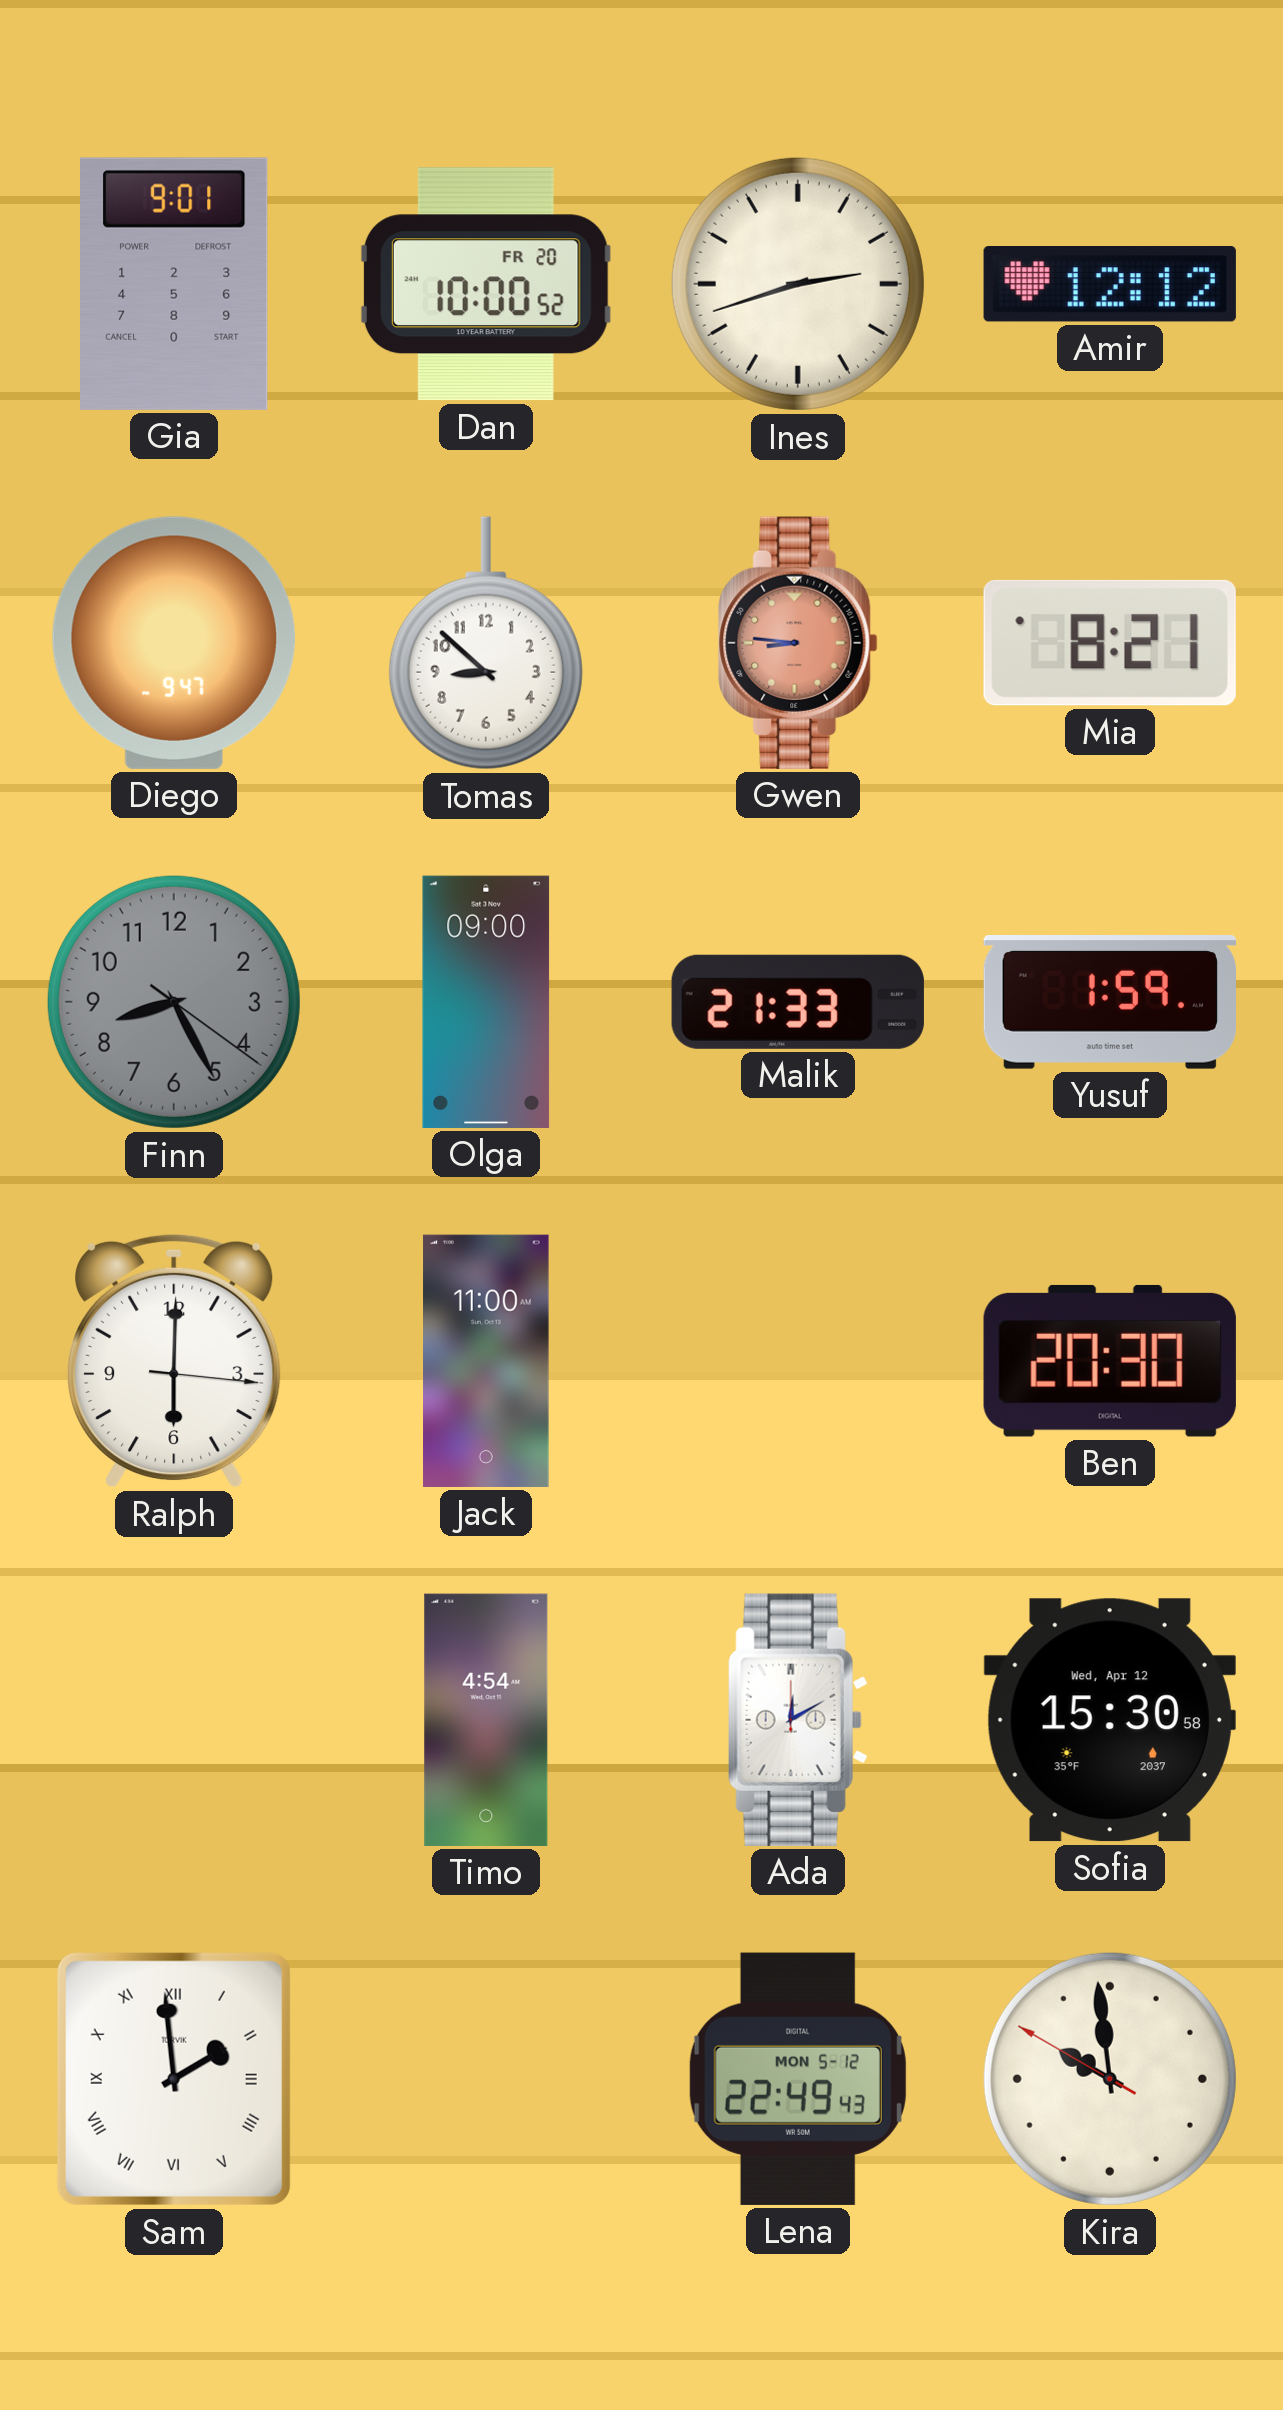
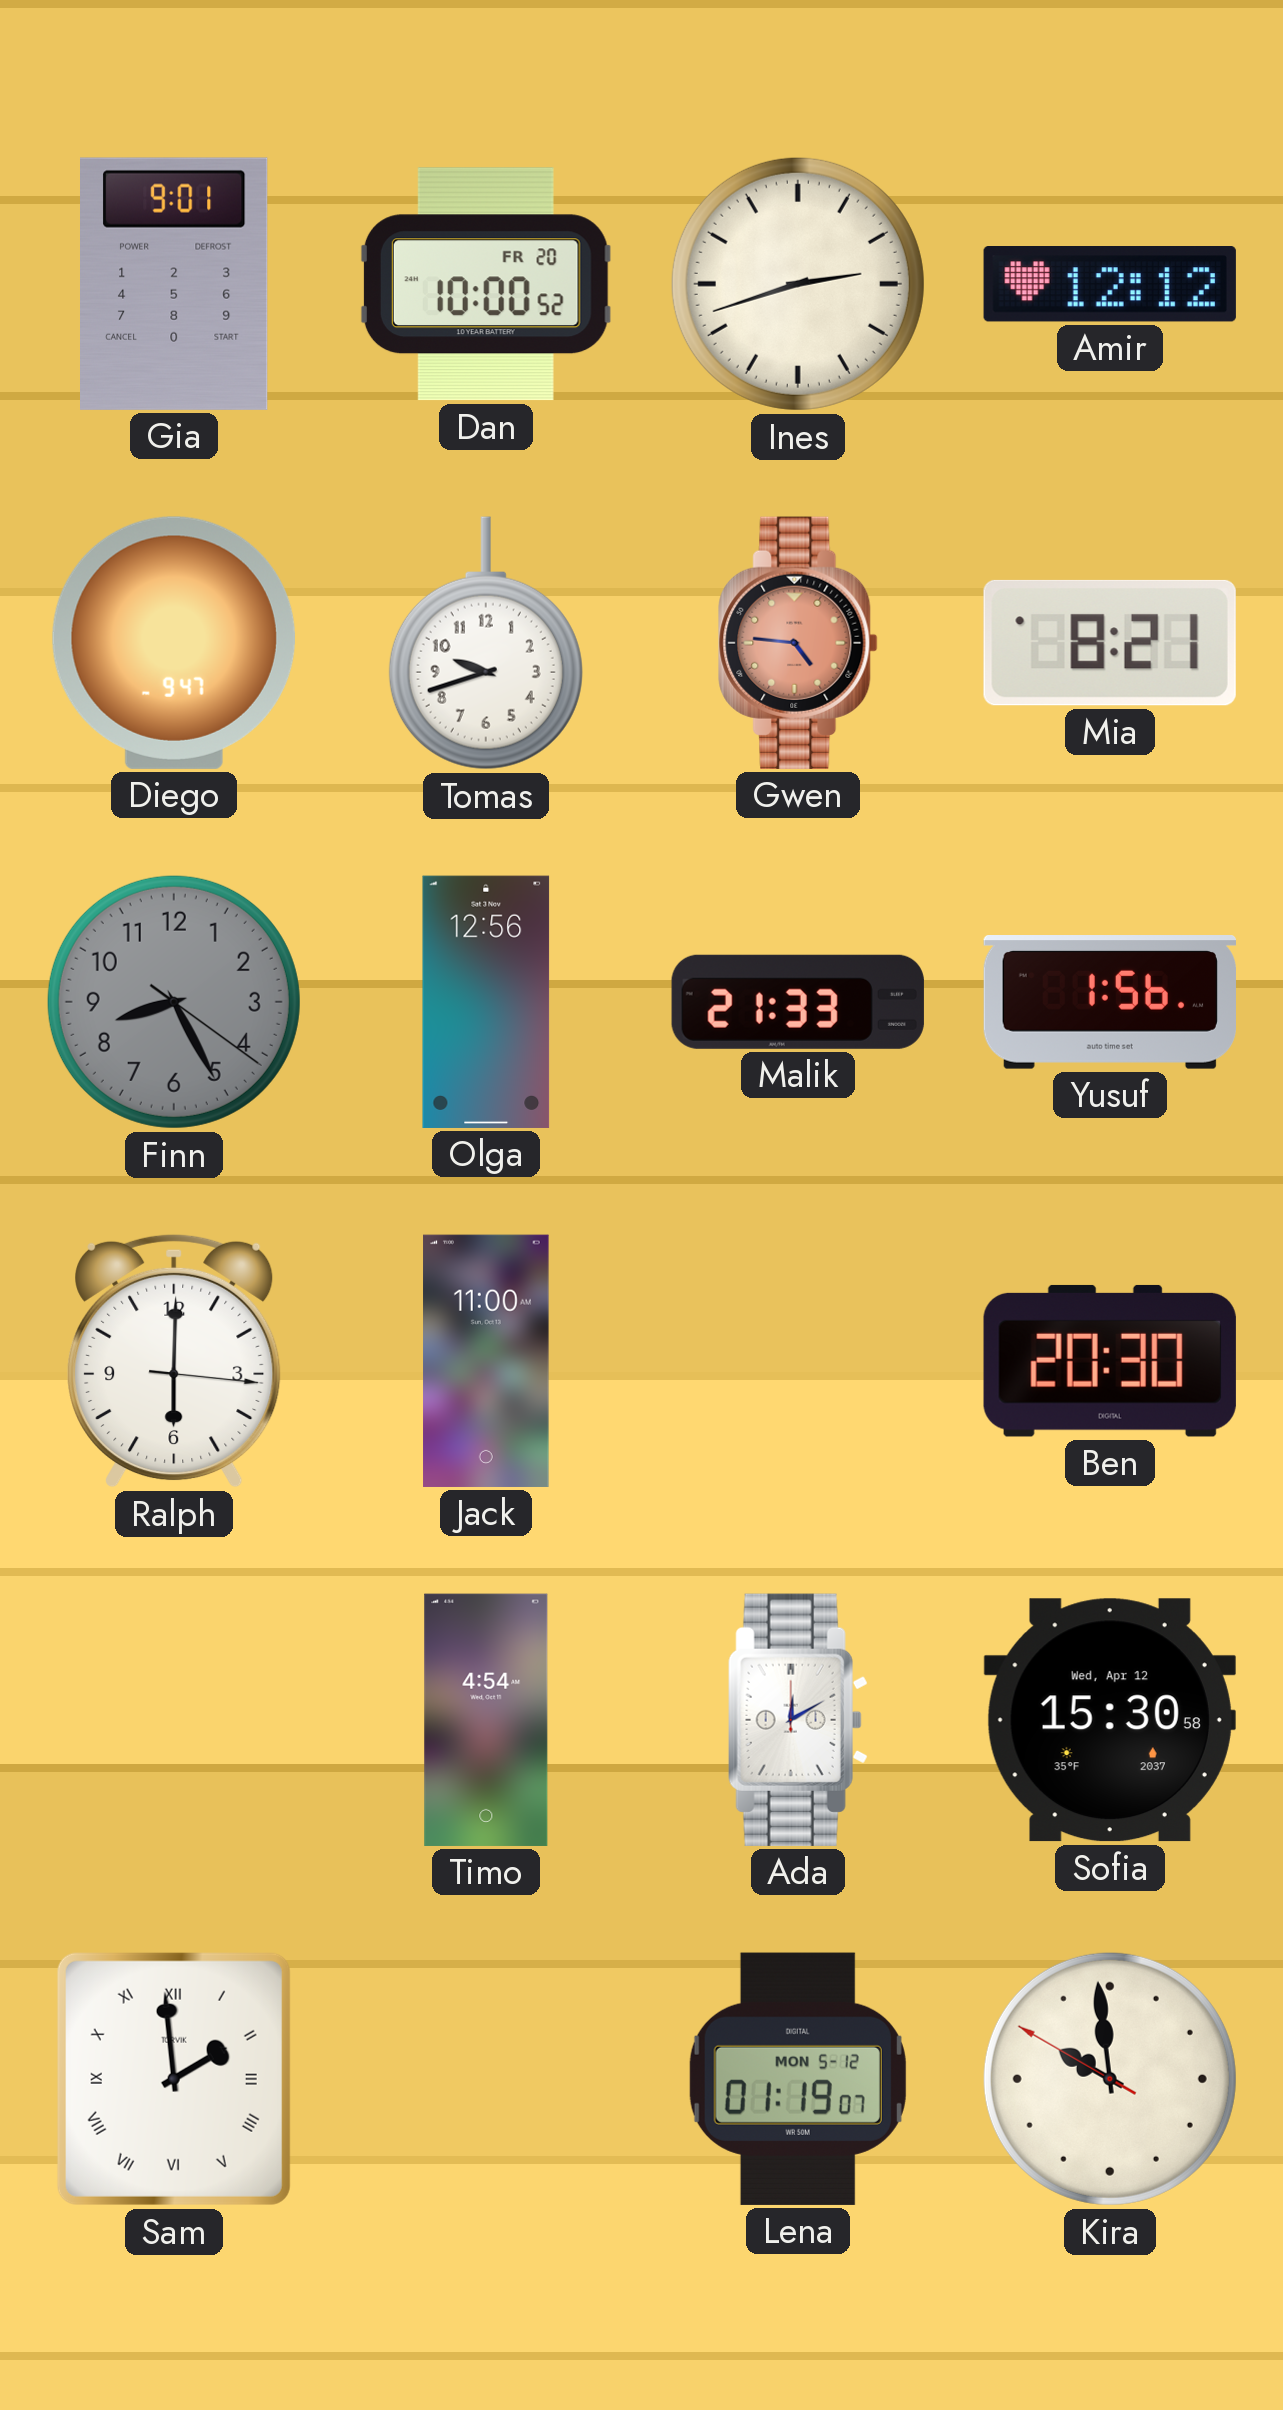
Tomas: 8:52 -> 9:42 (486, 643)
Gwen: 8:46 -> 4:46 (798, 643)
Olga: 09:00 -> 12:56 (486, 1002)
Yusuf: 1:59 -> 1:56 (1110, 1003)
Lena: 22:49 -> 01:19 (798, 2079)
